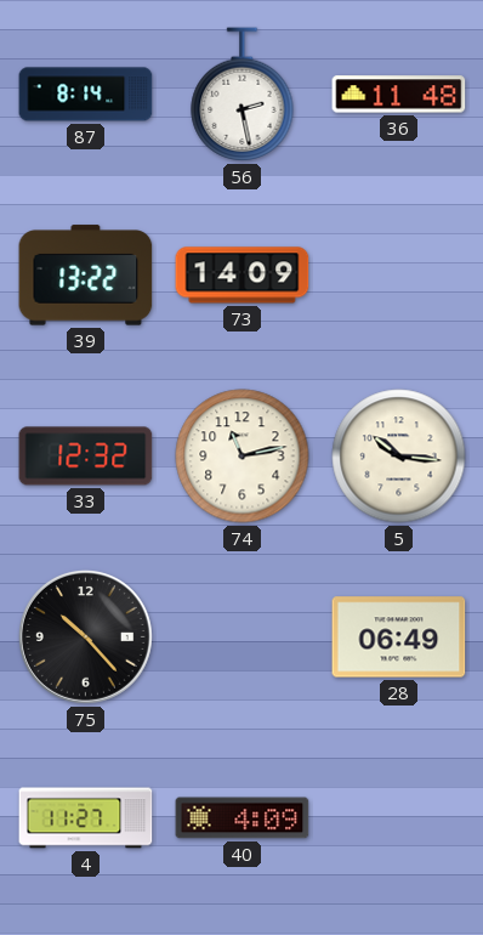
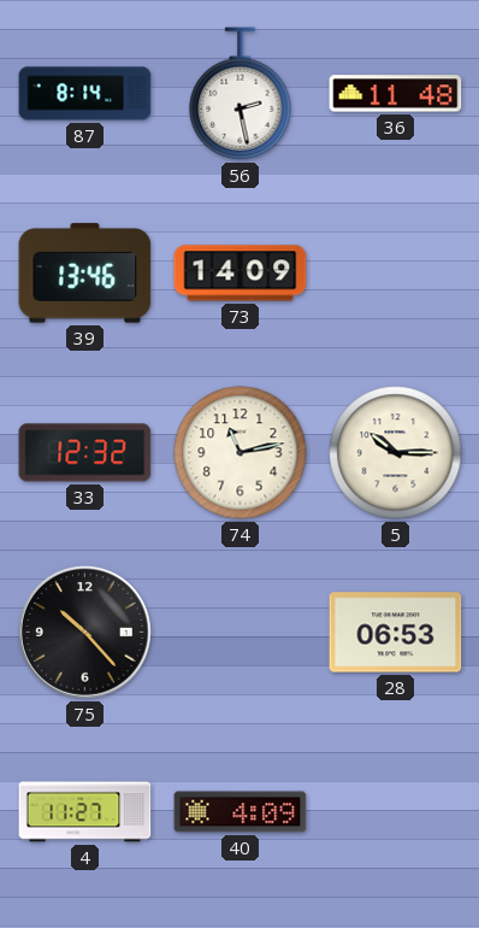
39: 13:22 -> 13:46 (85, 274)
5: 10:16 -> 10:15 (396, 453)
28: 06:49 -> 06:53 (396, 633)
